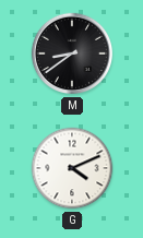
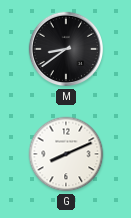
G: 4:11 -> 8:11 (66, 154)
